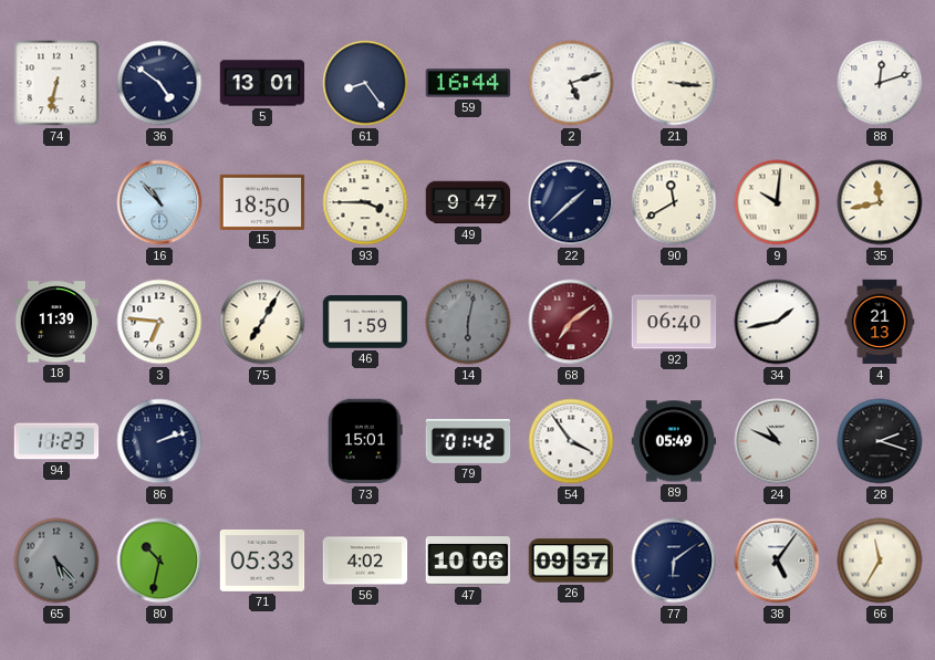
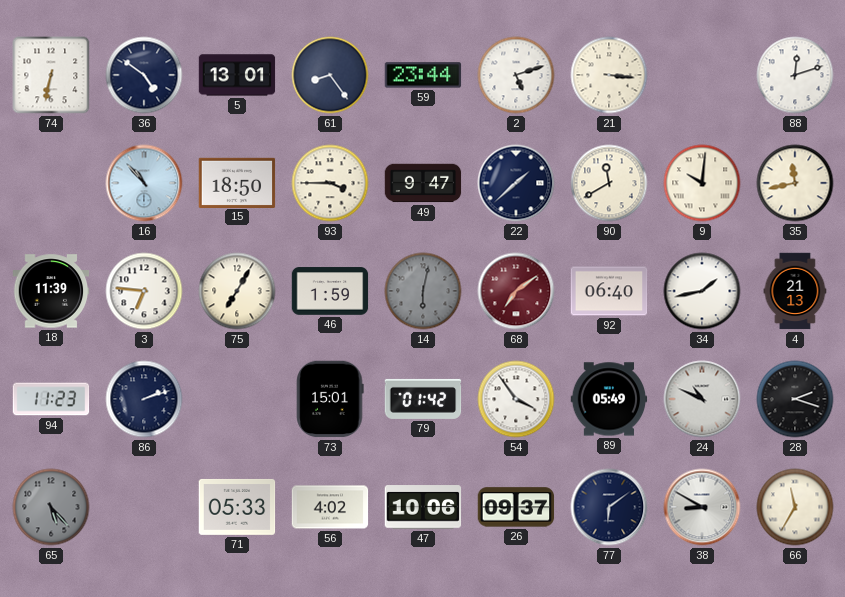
59: 16:44 -> 23:44 (423, 75)
80: 10:32 -> none (159, 561)
38: 5:06 -> 8:50 (702, 507)
